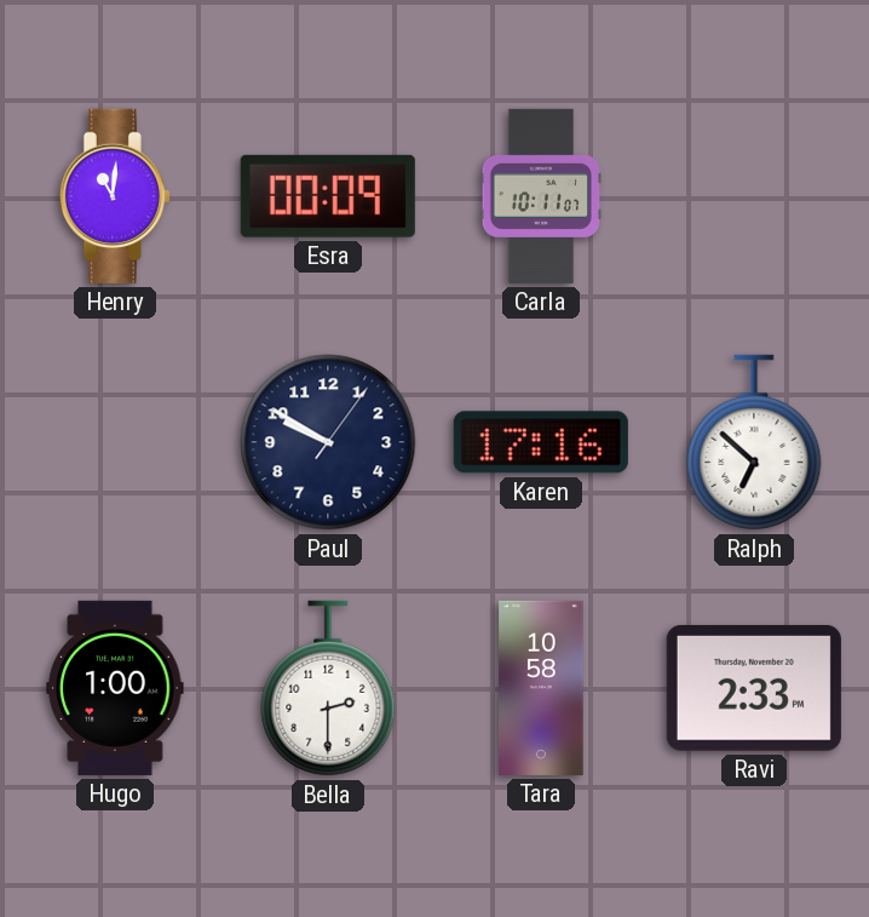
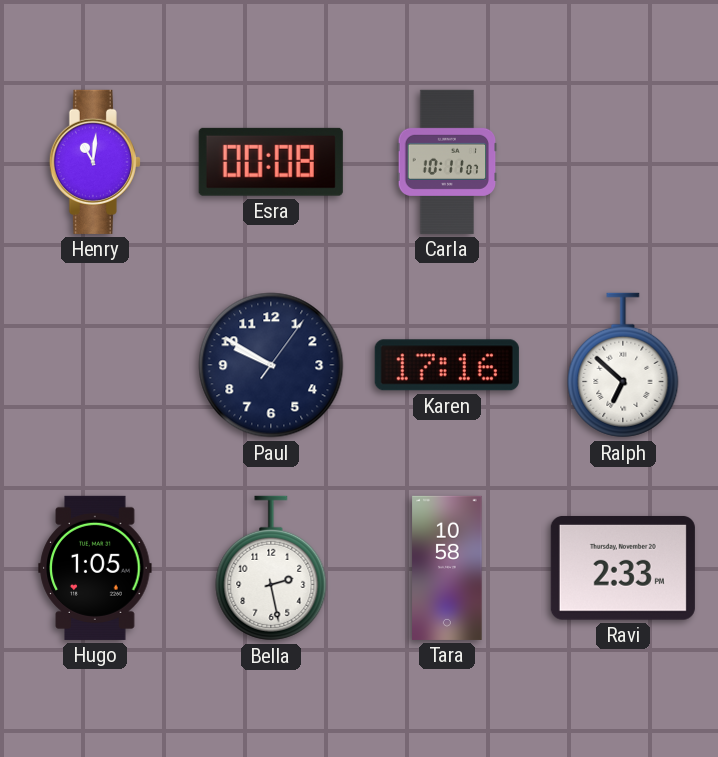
Esra: 00:09 -> 00:08 (271, 162)
Hugo: 1:00 -> 1:05 (95, 568)
Bella: 2:30 -> 2:28 (271, 568)
